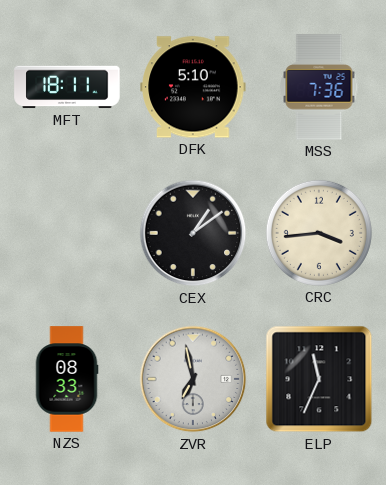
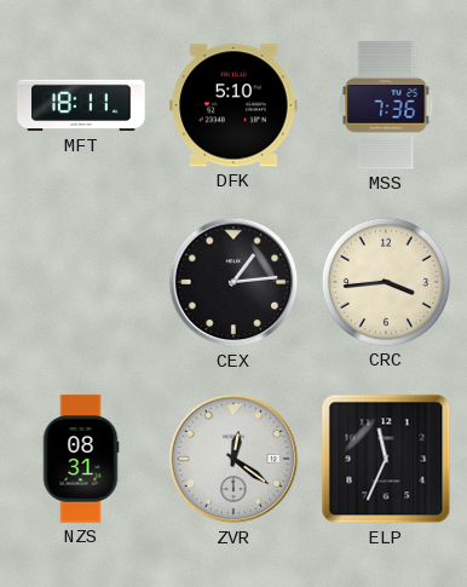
CEX: 1:09 -> 1:14 (234, 282)
NZS: 08:33 -> 08:31 (81, 459)
ZVR: 6:58 -> 12:21 (234, 459)
